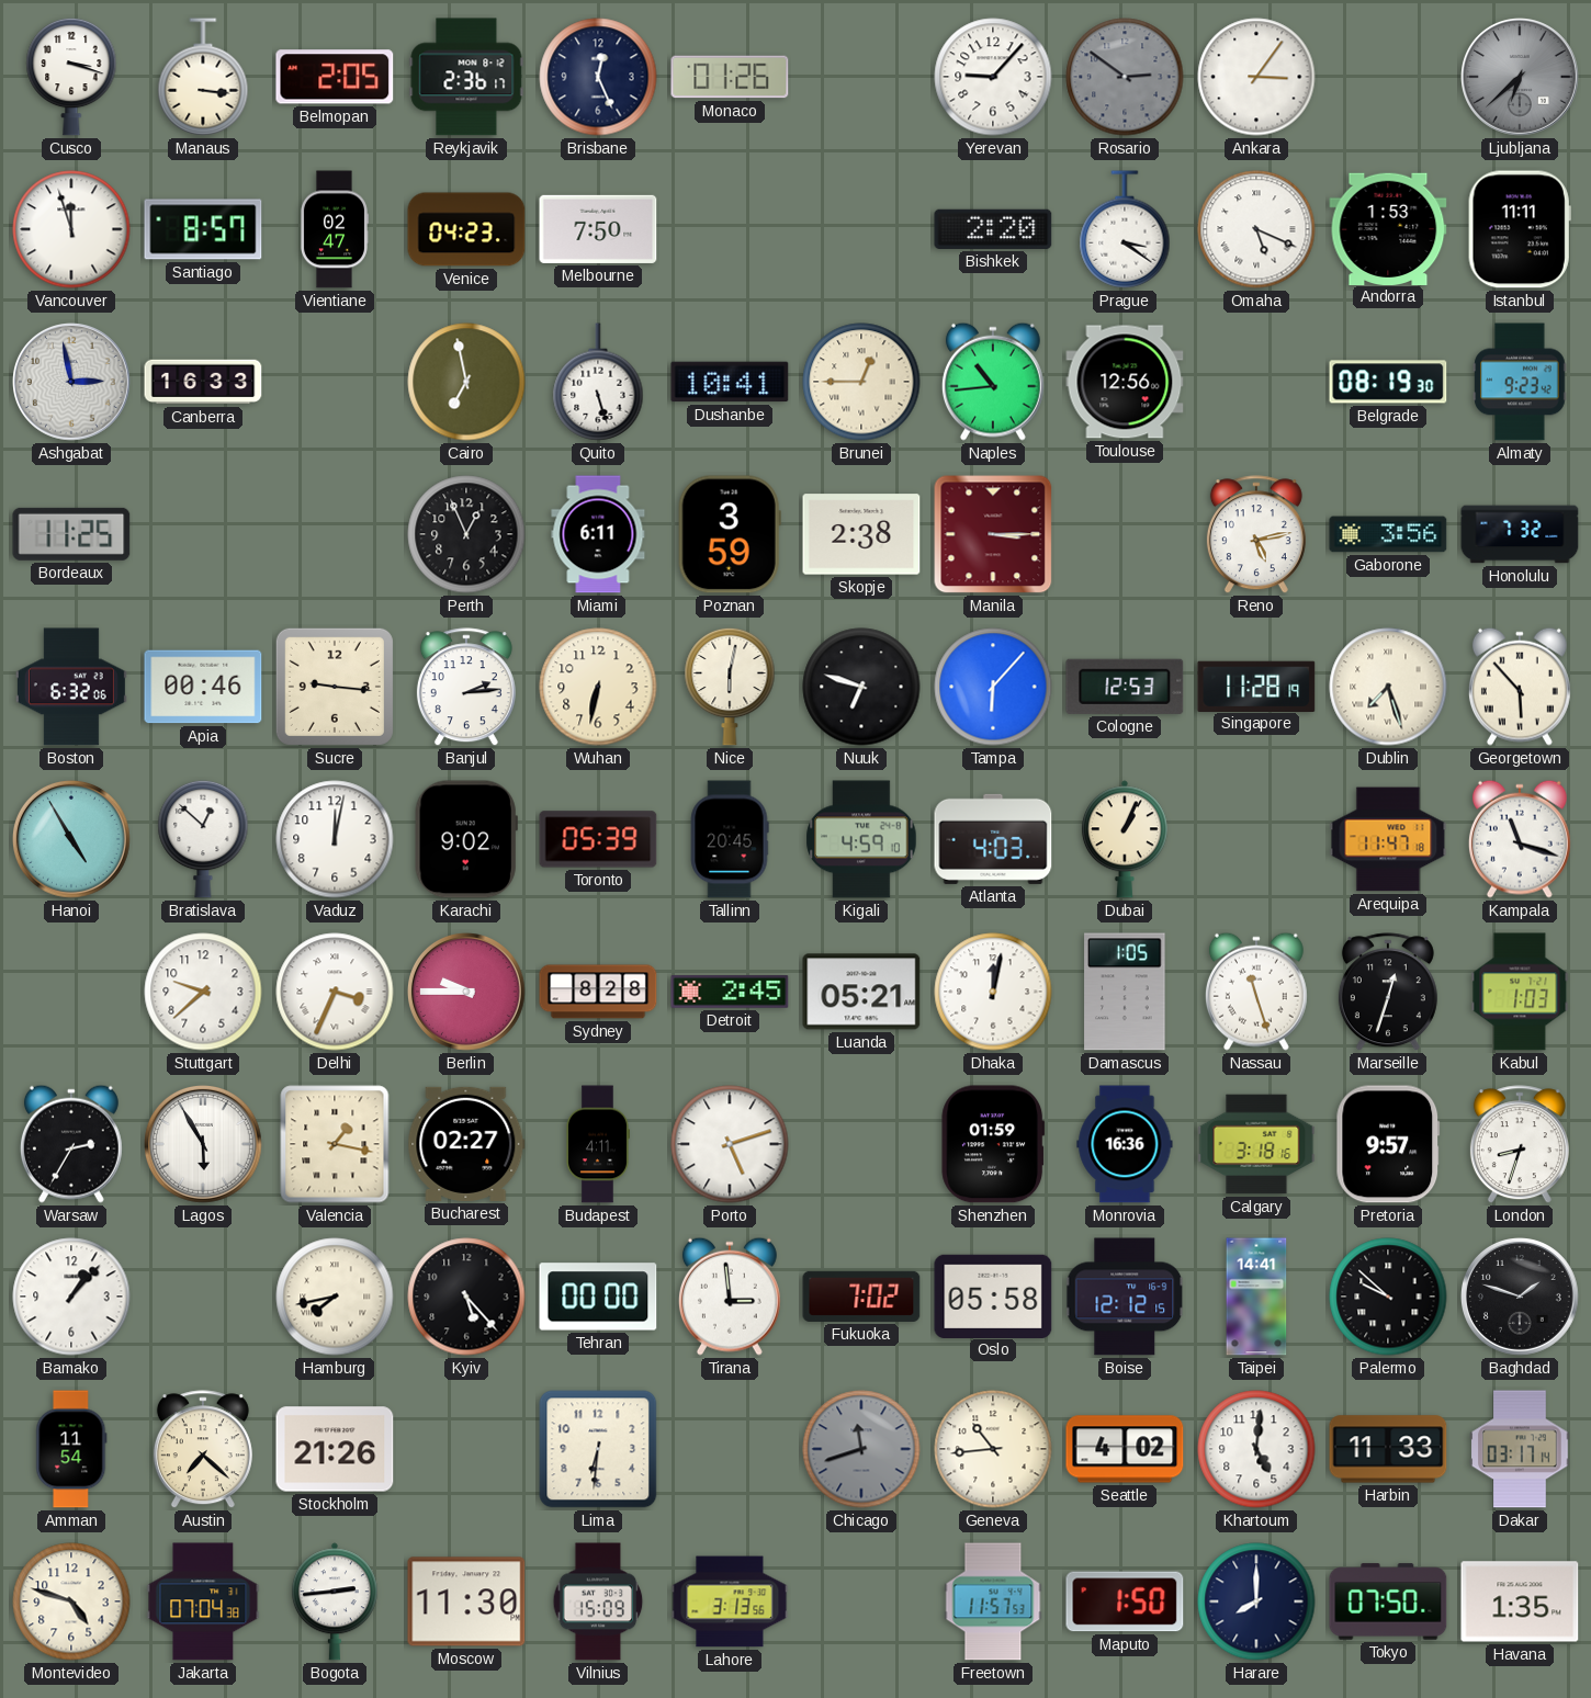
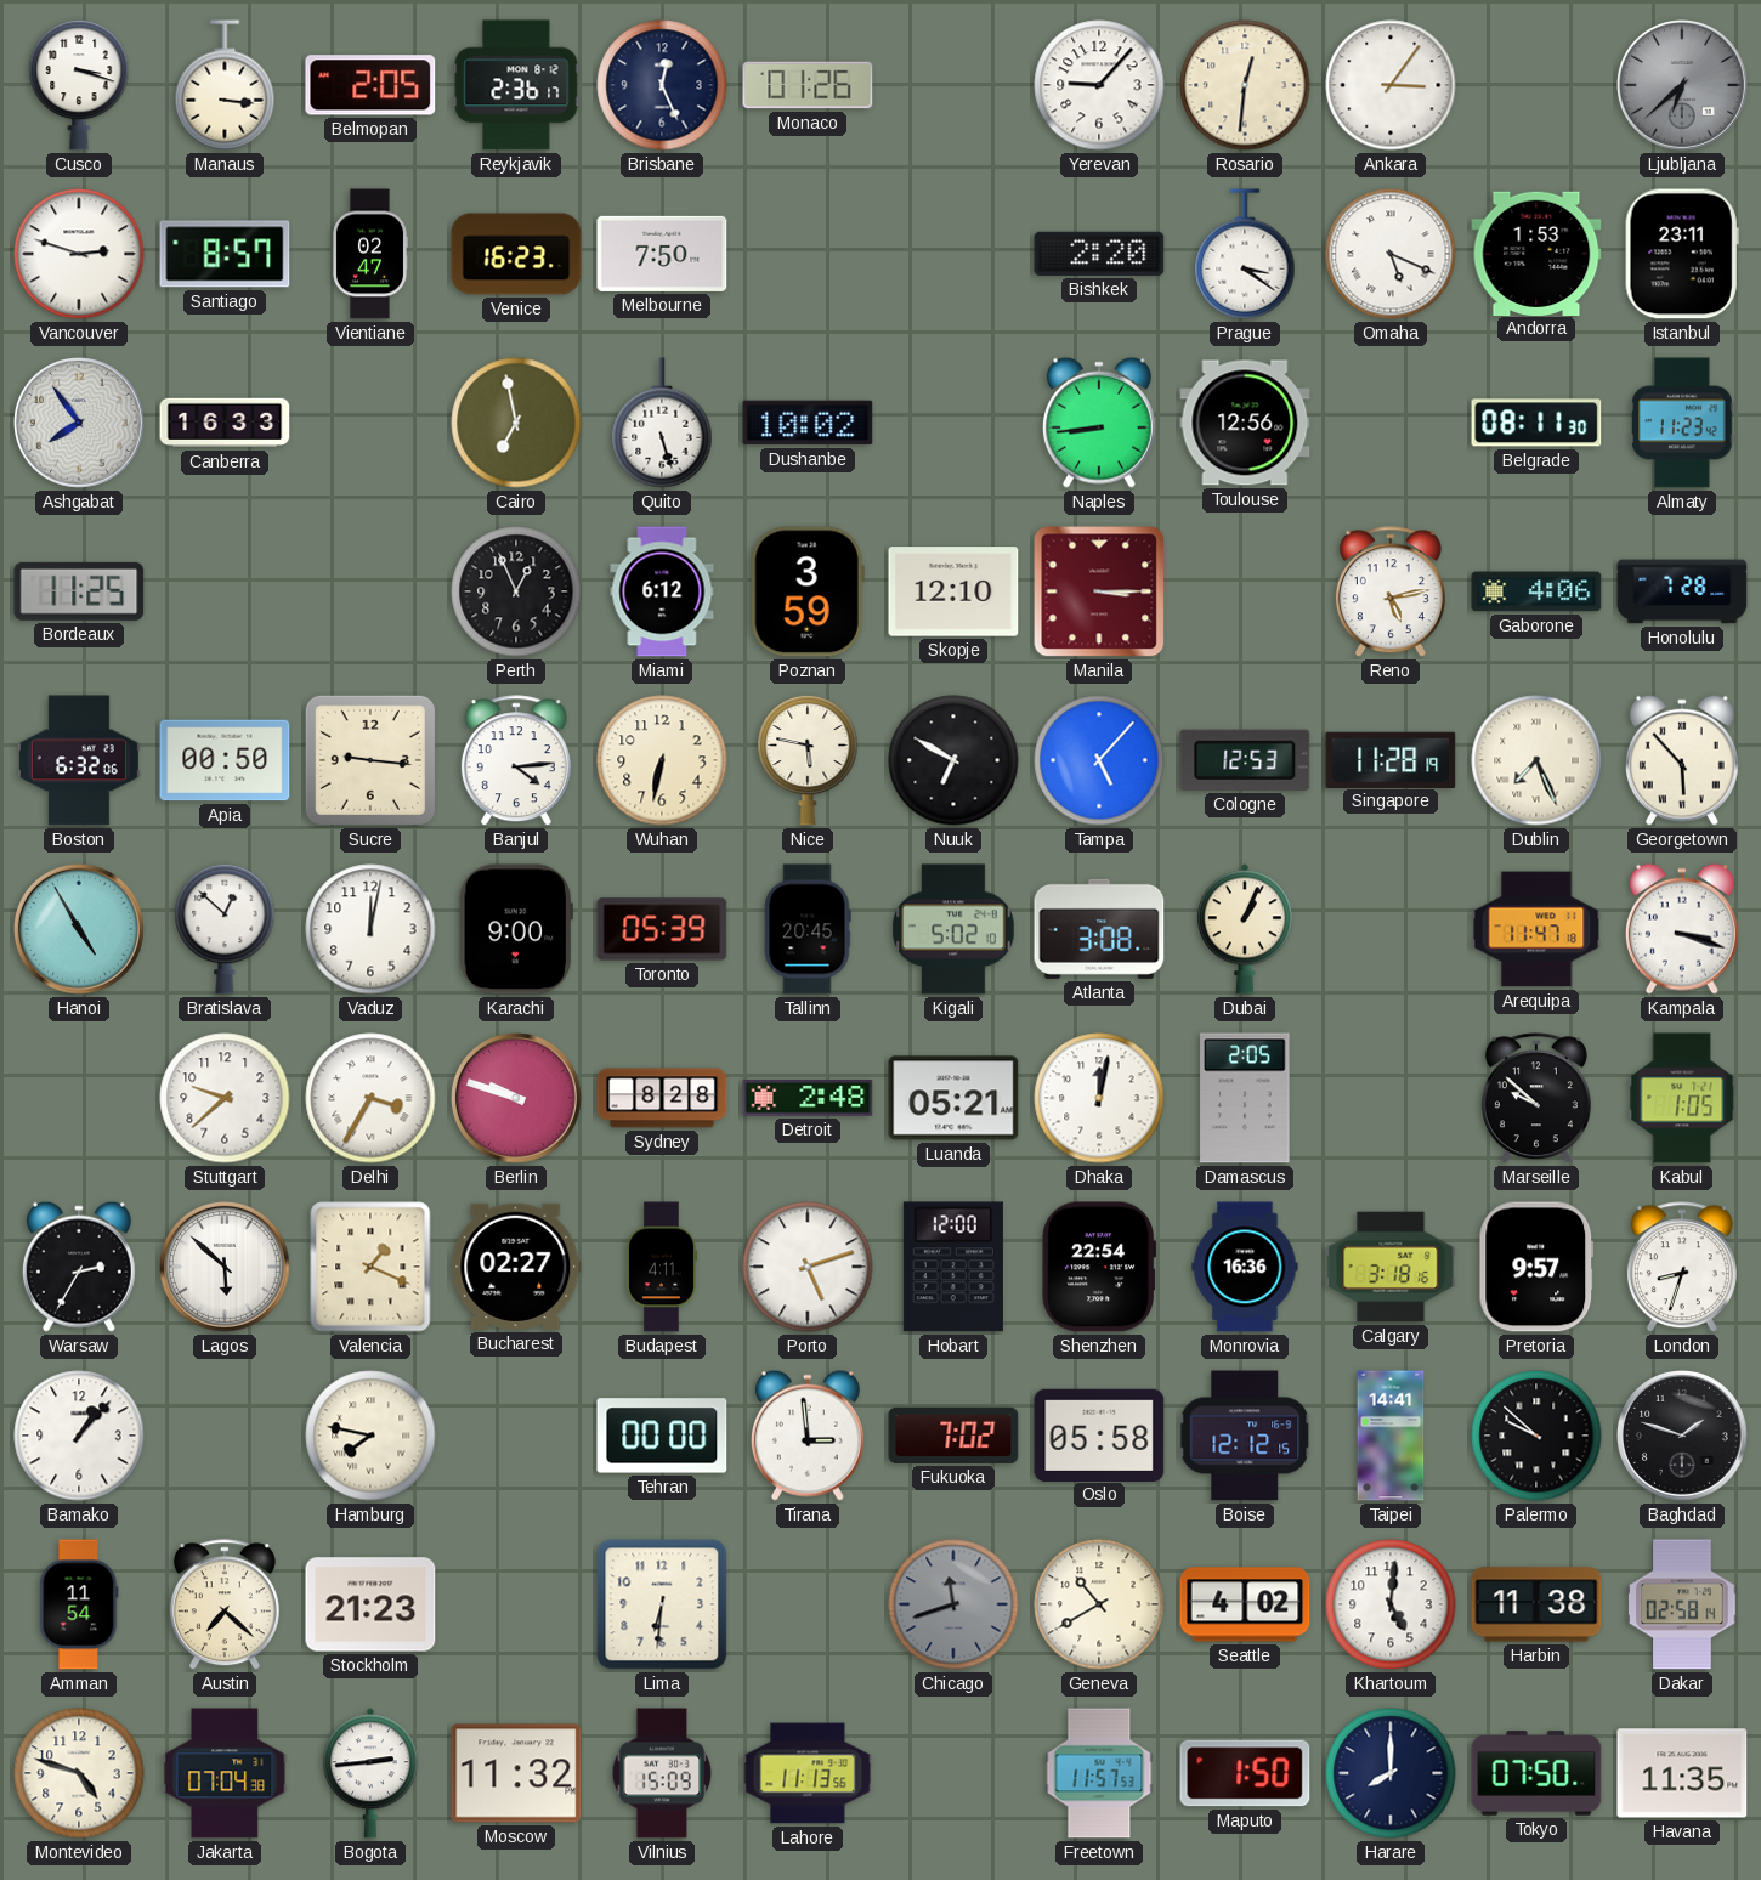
Rosario: 2:51 -> 12:31 (1245, 85)
Rosario dial: grey -> cream (1245, 85)
Vancouver: 11:57 -> 2:48 (79, 254)
Venice: 04:23 -> 16:23 (516, 254)
Istanbul: 11:11 -> 23:11 (1682, 254)
Ashgabat: 2:58 -> 7:54 (80, 424)
Dushanbe: 10:41 -> 10:02 (808, 423)
Brunei: 12:45 -> none (861, 382)
Naples: 10:44 -> 8:44 (1099, 423)
Belgrade: 08:19 -> 08:11 (1536, 423)
Almaty: 9:23 -> 11:23 (1682, 423)
Miami: 6:11 -> 6:12 (662, 591)
Skopje: 2:38 -> 12:10 (953, 591)
Gaborone: 3:56 -> 4:06 (1536, 591)
Honolulu: 7:32 -> 7:28 (1682, 591)
Apia: 00:46 -> 00:50 (225, 760)
Banjul: 2:14 -> 4:14 (516, 761)
Nice: 6:02 -> 5:47 (808, 760)
Nuuk: 6:48 -> 6:50 (953, 760)
Tampa: 6:07 -> 5:07 (1099, 760)
Dublin: 7:27 -> 7:26 (1536, 760)
Karachi: 9:02 -> 9:00 (516, 929)
Kigali: 4:59 -> 5:02 (953, 929)
Atlanta: 4:03 -> 3:08 (1099, 929)
Kampala: 11:18 -> 3:18 (1682, 929)
Delhi: 3:34 -> 3:35 (370, 1098)
Berlin: 9:45 -> 9:48 (517, 1099)
Detroit: 2:45 -> 2:48 (808, 1098)
Damascus: 1:05 -> 2:05 (1245, 1098)
Nassau: 11:27 -> none (1256, 992)
Marseille: 12:33 -> 9:52 (1536, 1099)
Kabul: 1:03 -> 1:05 (1682, 1098)
Lagos: 5:55 -> 5:52 (226, 1268)
Valencia: 1:17 -> 1:19 (370, 1267)
Hobart: none -> 12:00 (953, 1267)
Shenzhen: 01:59 -> 22:54 (1099, 1267)
Hamburg: 7:43 -> 7:47 (370, 1436)
Kyiv: 5:23 -> none (466, 1297)
Stockholm: 21:26 -> 21:23 (370, 1604)
Geneva: 10:44 -> 10:40 (1099, 1604)
Harbin: 11:33 -> 11:38 (1536, 1604)
Dakar: 03:17 -> 02:58 (1682, 1604)
Moscow: 11:30 -> 11:32 (516, 1773)
Lahore: 3:13 -> 11:13 (808, 1773)
Havana: 1:35 -> 11:35 (1682, 1773)
